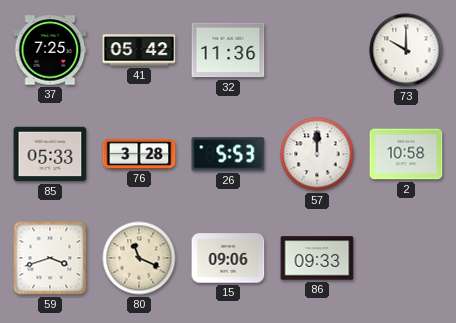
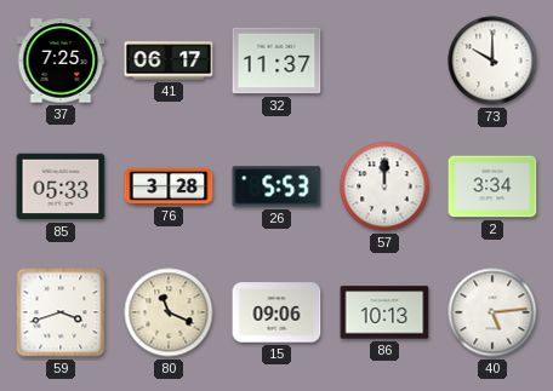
41: 05:42 -> 06:17 (169, 61)
32: 11:36 -> 11:37 (276, 61)
2: 10:58 -> 3:34 (492, 186)
86: 09:33 -> 10:13 (384, 312)
40: none -> 5:14 (492, 312)
